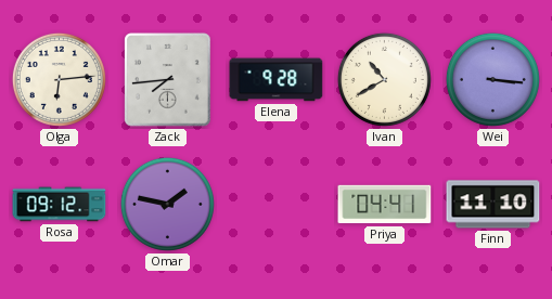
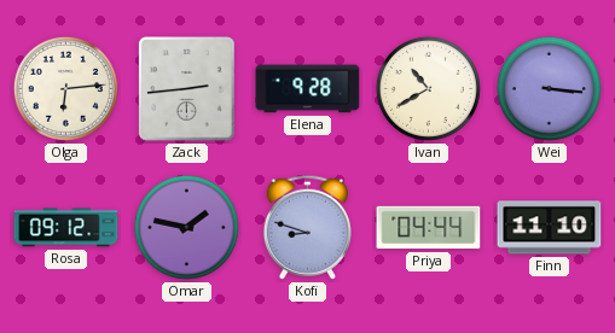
Zack: 7:44 -> 2:44 (187, 89)
Kofi: none -> 8:48 (307, 227)
Priya: 04:41 -> 04:44 (429, 228)
